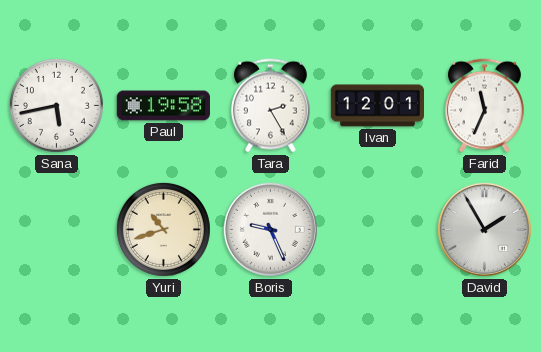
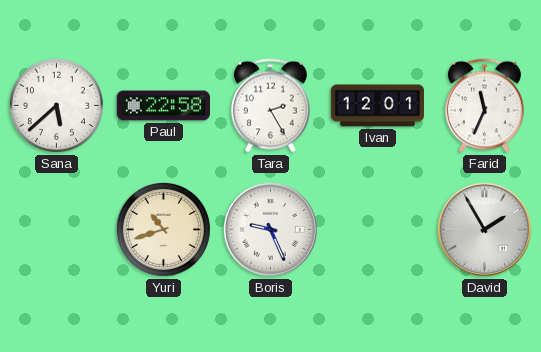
Sana: 5:43 -> 5:38 (56, 105)
Paul: 19:58 -> 22:58 (163, 106)
